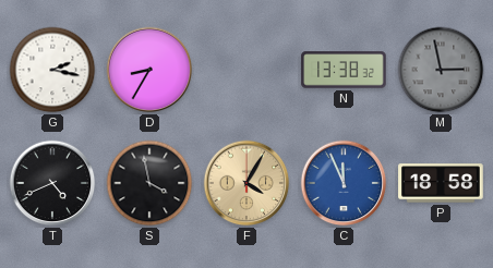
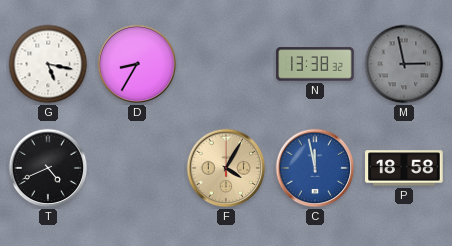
G: 2:17 -> 5:17 (48, 64)
S: 3:58 -> none (149, 183)
C: 11:56 -> 11:58 (315, 168)
